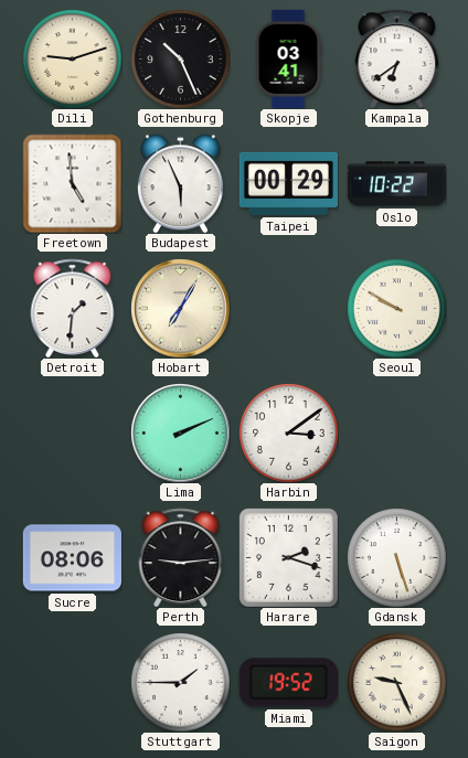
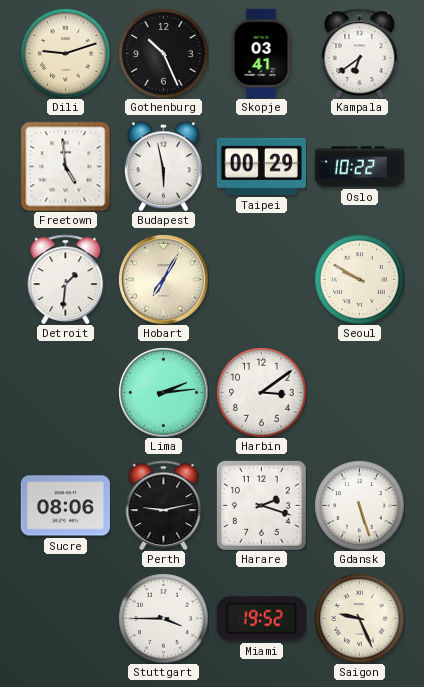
Budapest: 5:56 -> 5:58 (163, 166)
Lima: 2:11 -> 2:14 (163, 392)
Perth: 9:14 -> 9:13 (164, 505)
Stuttgart: 1:45 -> 3:45 (163, 618)
